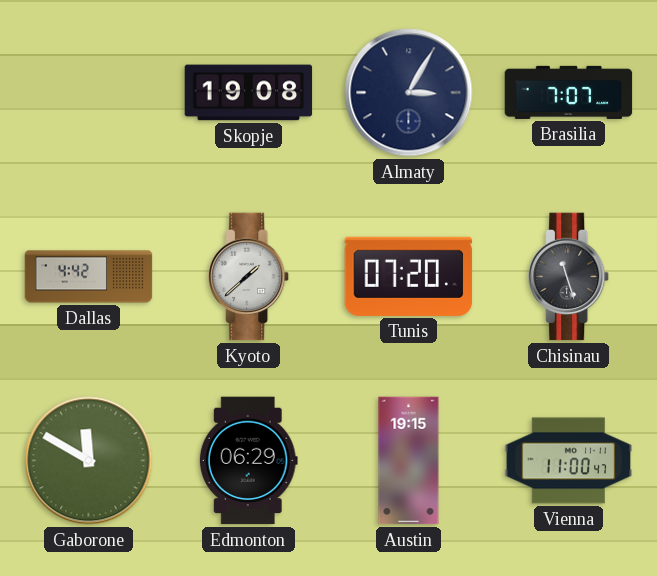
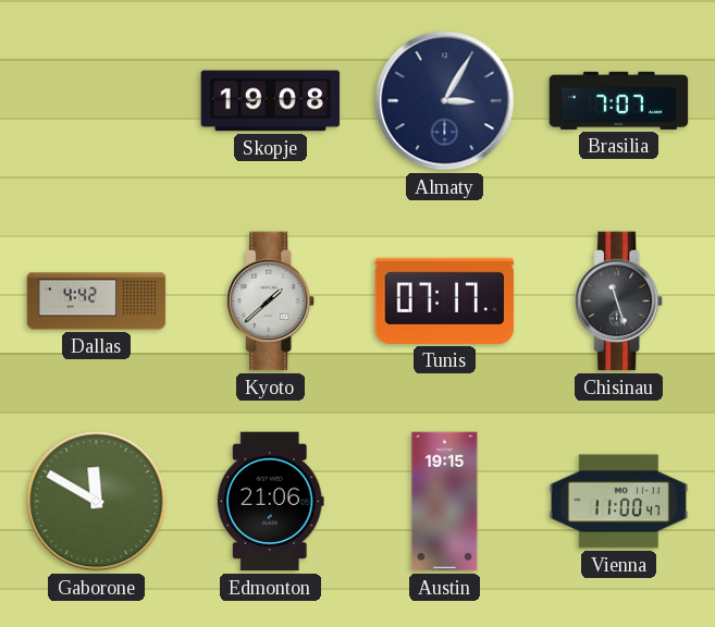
Tunis: 07:20 -> 07:17 (445, 300)
Edmonton: 06:29 -> 21:06 (270, 502)
